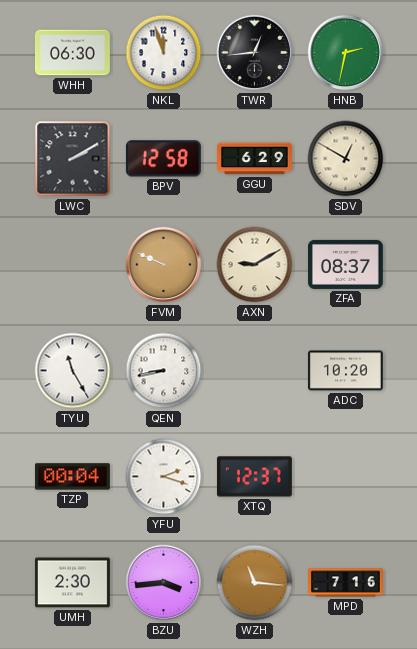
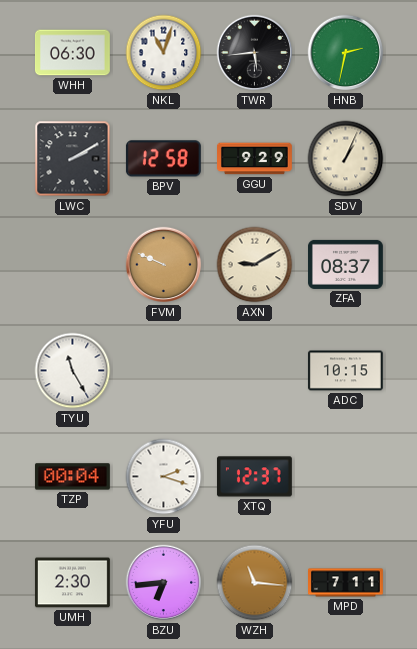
NKL: 11:57 -> 11:03 (164, 53)
TWR: 12:44 -> 5:44 (255, 53)
GGU: 6:29 -> 9:29 (255, 159)
SDV: 12:50 -> 1:04 (346, 159)
QEN: 8:43 -> none (164, 371)
ADC: 10:20 -> 10:15 (345, 371)
BZU: 3:44 -> 6:44 (164, 583)
MPD: 7:16 -> 7:11 (346, 583)
